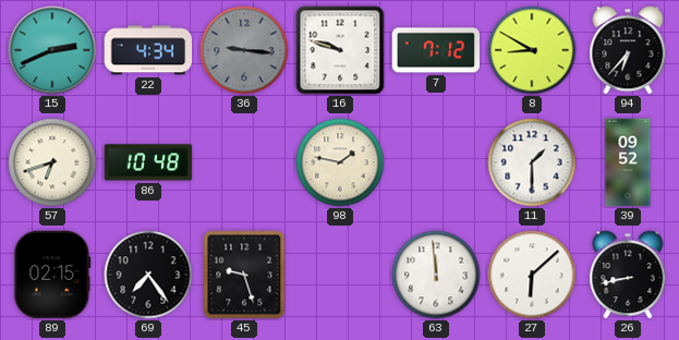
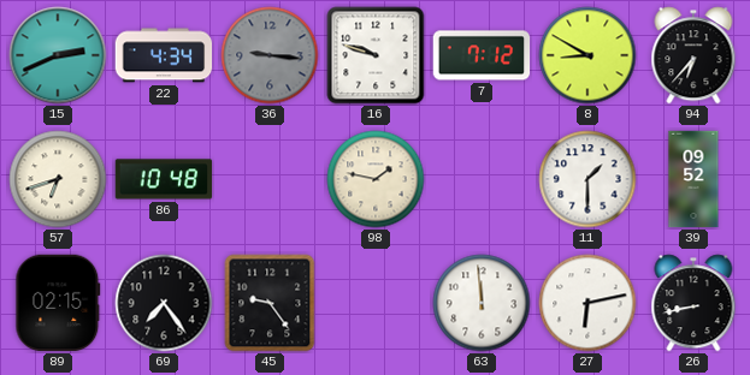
45: 9:27 -> 9:24 (270, 303)
27: 6:08 -> 6:13 (587, 303)
